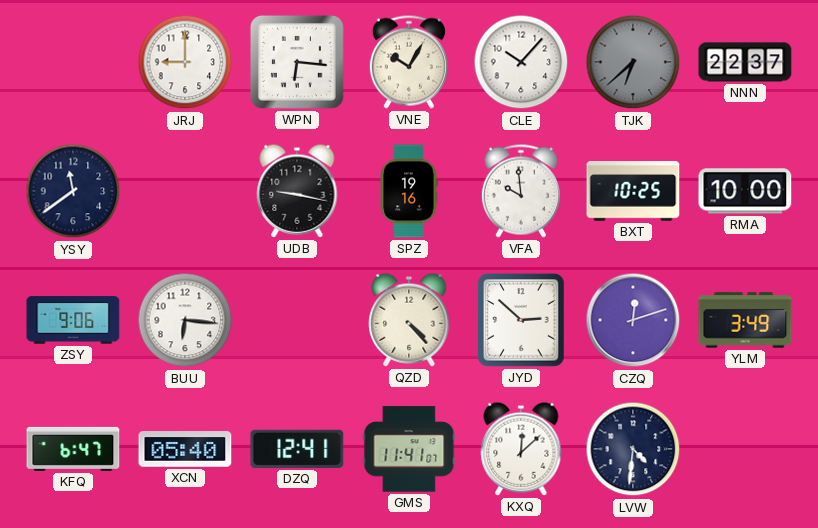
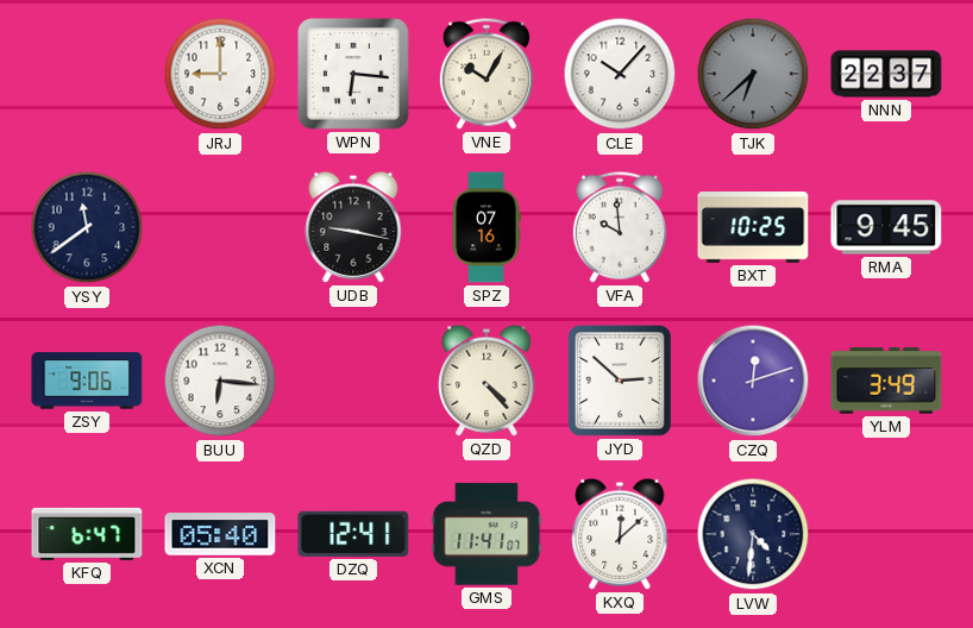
SPZ: 19:16 -> 07:16 (486, 227)
RMA: 10:00 -> 9:45 (886, 227)
